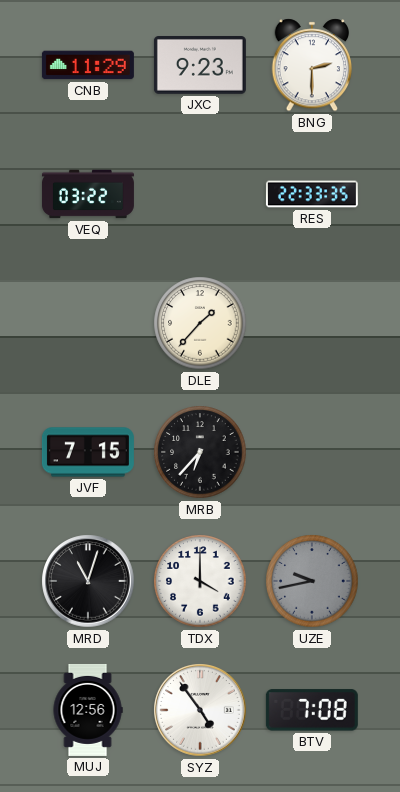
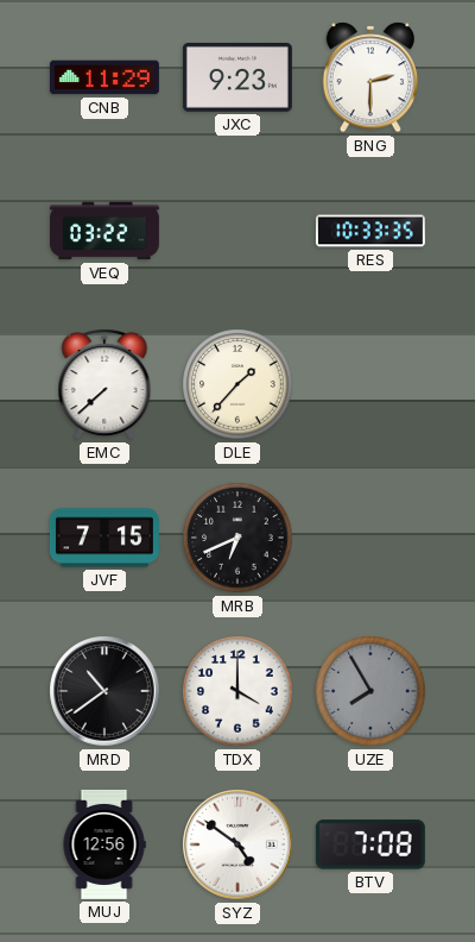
RES: 22:33 -> 10:33 (370, 231)
EMC: none -> 7:38 (104, 384)
MRB: 6:37 -> 6:41 (237, 538)
MRD: 11:03 -> 10:39 (104, 691)
UZE: 9:43 -> 7:55 (370, 691)
SYZ: 4:54 -> 4:51 (237, 844)
